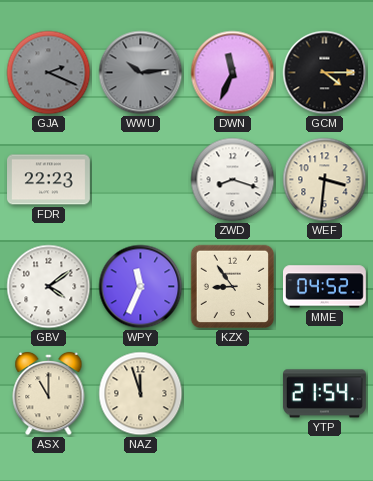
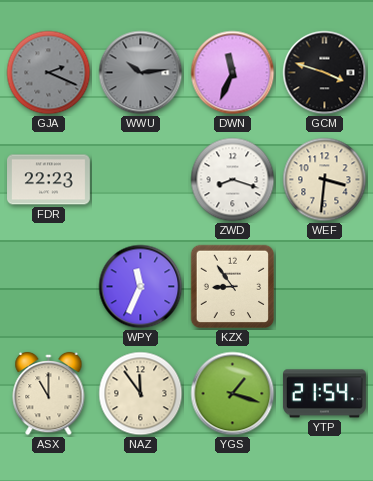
GCM: 4:15 -> 3:48 (325, 73)
GBV: 4:09 -> none (49, 287)
MME: 04:52 -> none (325, 287)
NAZ: 11:57 -> 11:54 (141, 394)
YGS: none -> 1:18 (233, 394)
